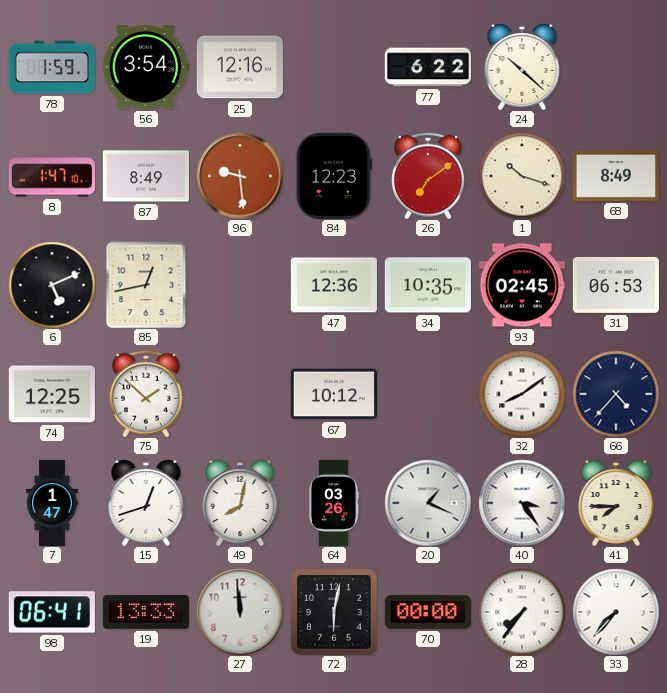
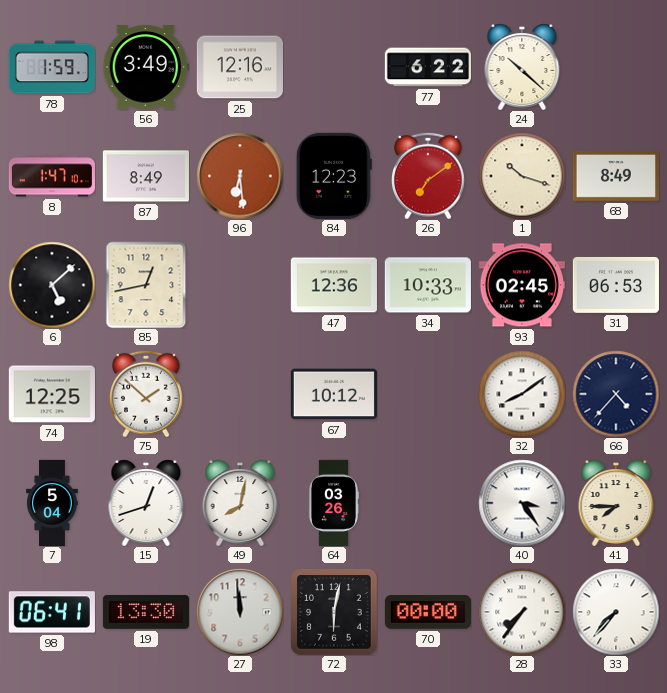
56: 3:54 -> 3:49 (146, 67)
96: 9:29 -> 6:29 (240, 176)
6: 5:11 -> 5:08 (52, 285)
34: 10:35 -> 10:33 (428, 285)
7: 1:47 -> 5:04 (52, 502)
20: 1:19 -> none (428, 503)
19: 13:33 -> 13:30 (146, 612)
